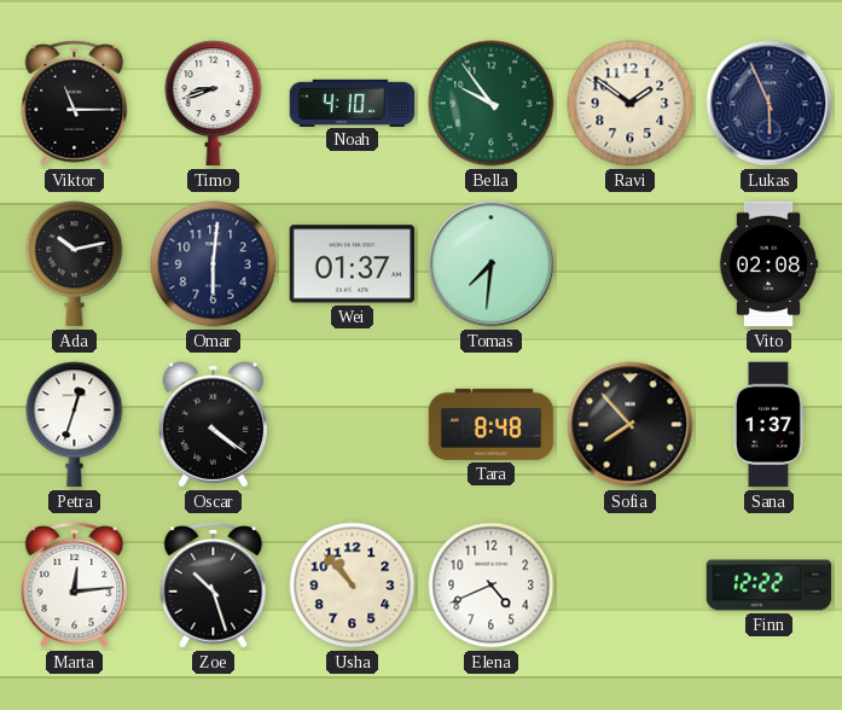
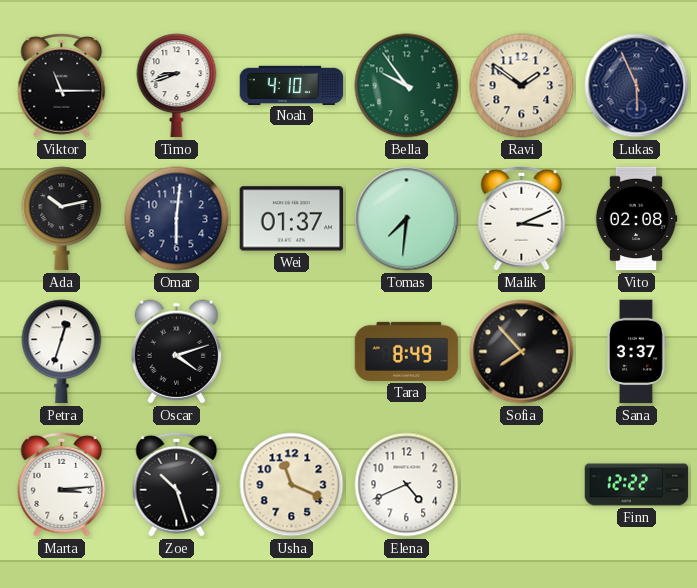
Malik: none -> 3:11 (522, 218)
Oscar: 4:21 -> 4:12 (176, 352)
Tara: 8:48 -> 8:49 (407, 351)
Sana: 1:37 -> 3:37 (637, 352)
Marta: 12:14 -> 3:14 (62, 484)
Usha: 10:53 -> 11:19 (292, 485)
